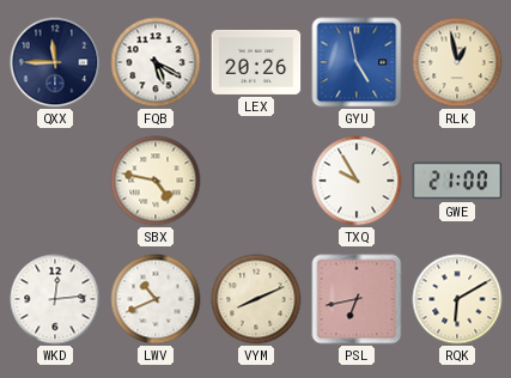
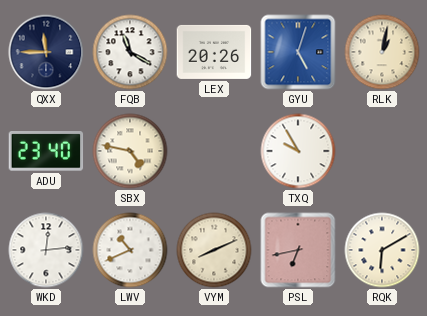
FQB: 5:20 -> 11:20 (130, 52)
GYU: 4:58 -> 5:03 (298, 52)
RLK: 12:58 -> 1:02 (382, 52)
ADU: none -> 23:40 (46, 152)
GWE: 21:00 -> none (457, 181)
